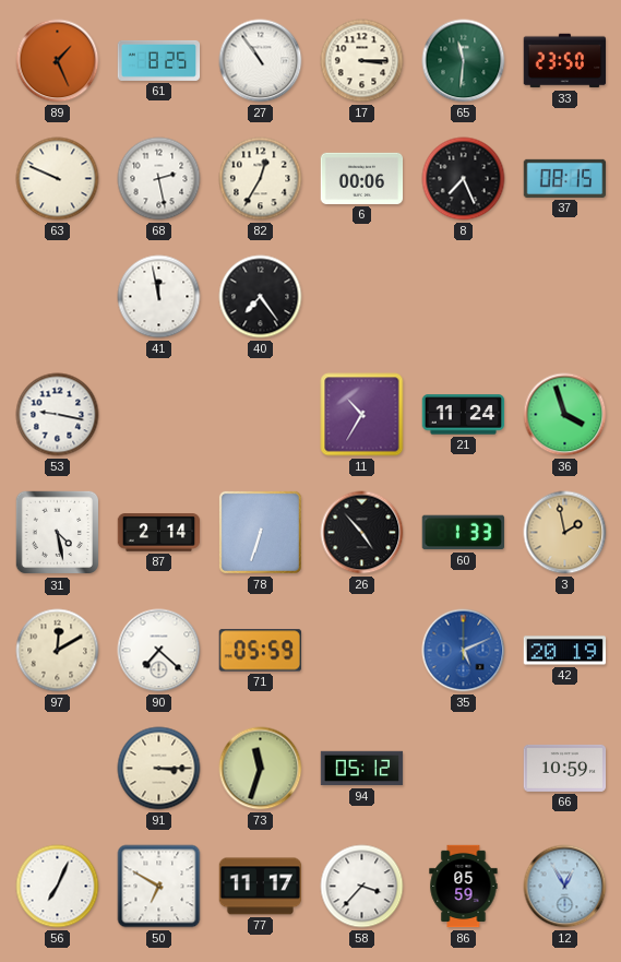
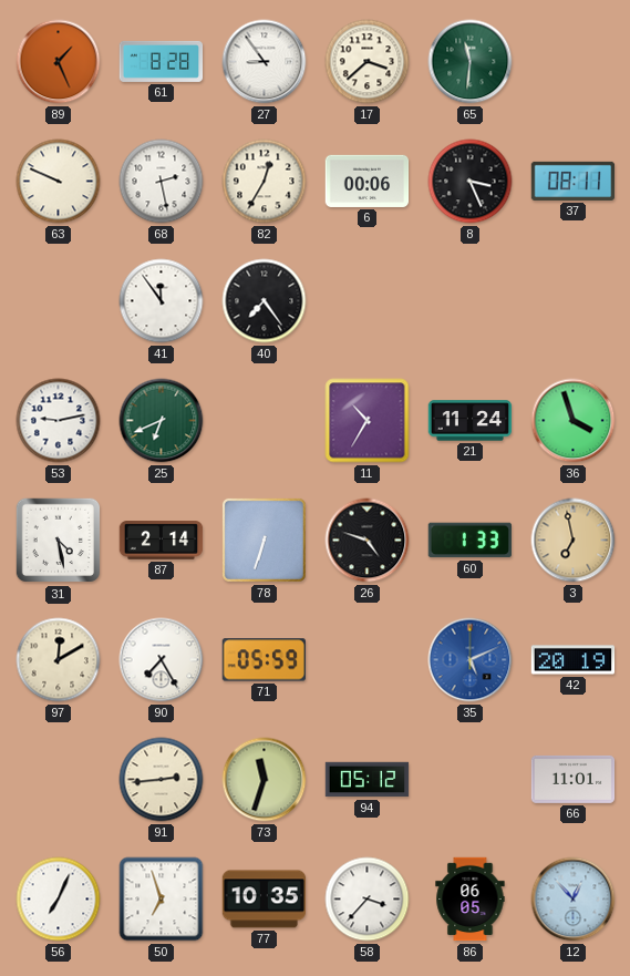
61: 8:25 -> 8:28 (162, 61)
27: 10:54 -> 8:54 (265, 62)
17: 3:15 -> 3:38 (368, 62)
33: 23:50 -> none (565, 61)
8: 7:26 -> 3:26 (471, 182)
37: 08:15 -> 08:11 (574, 181)
41: 11:58 -> 11:54 (162, 301)
53: 9:17 -> 9:13 (59, 421)
25: none -> 6:41 (162, 421)
26: 4:53 -> 4:48 (368, 541)
3: 1:58 -> 6:58 (574, 541)
90: 7:22 -> 7:25 (162, 660)
91: 3:15 -> 2:44 (162, 780)
66: 10:59 -> 11:01 (574, 779)
50: 6:50 -> 6:57 (162, 900)
77: 11:17 -> 10:35 (265, 900)
86: 05:59 -> 06:05 (471, 900)
12: 12:55 -> 12:53 (574, 900)
